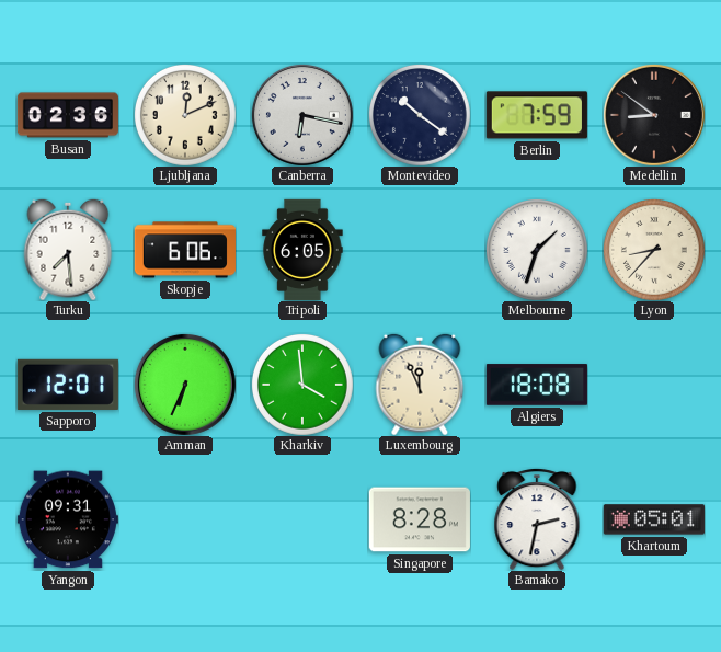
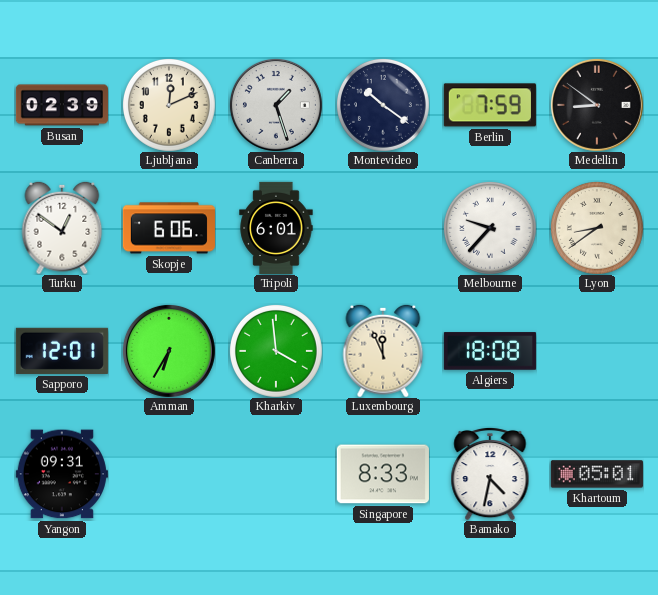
Busan: 02:36 -> 02:39 (62, 105)
Canberra: 6:17 -> 1:27 (276, 105)
Turku: 7:29 -> 12:51 (62, 228)
Tripoli: 6:05 -> 6:01 (276, 227)
Melbourne: 1:33 -> 9:37 (490, 228)
Lyon: 8:37 -> 8:39 (597, 228)
Amman: 6:34 -> 6:35 (169, 351)
Singapore: 8:28 -> 8:33 (383, 474)
Bamako: 2:32 -> 4:32 (490, 474)
